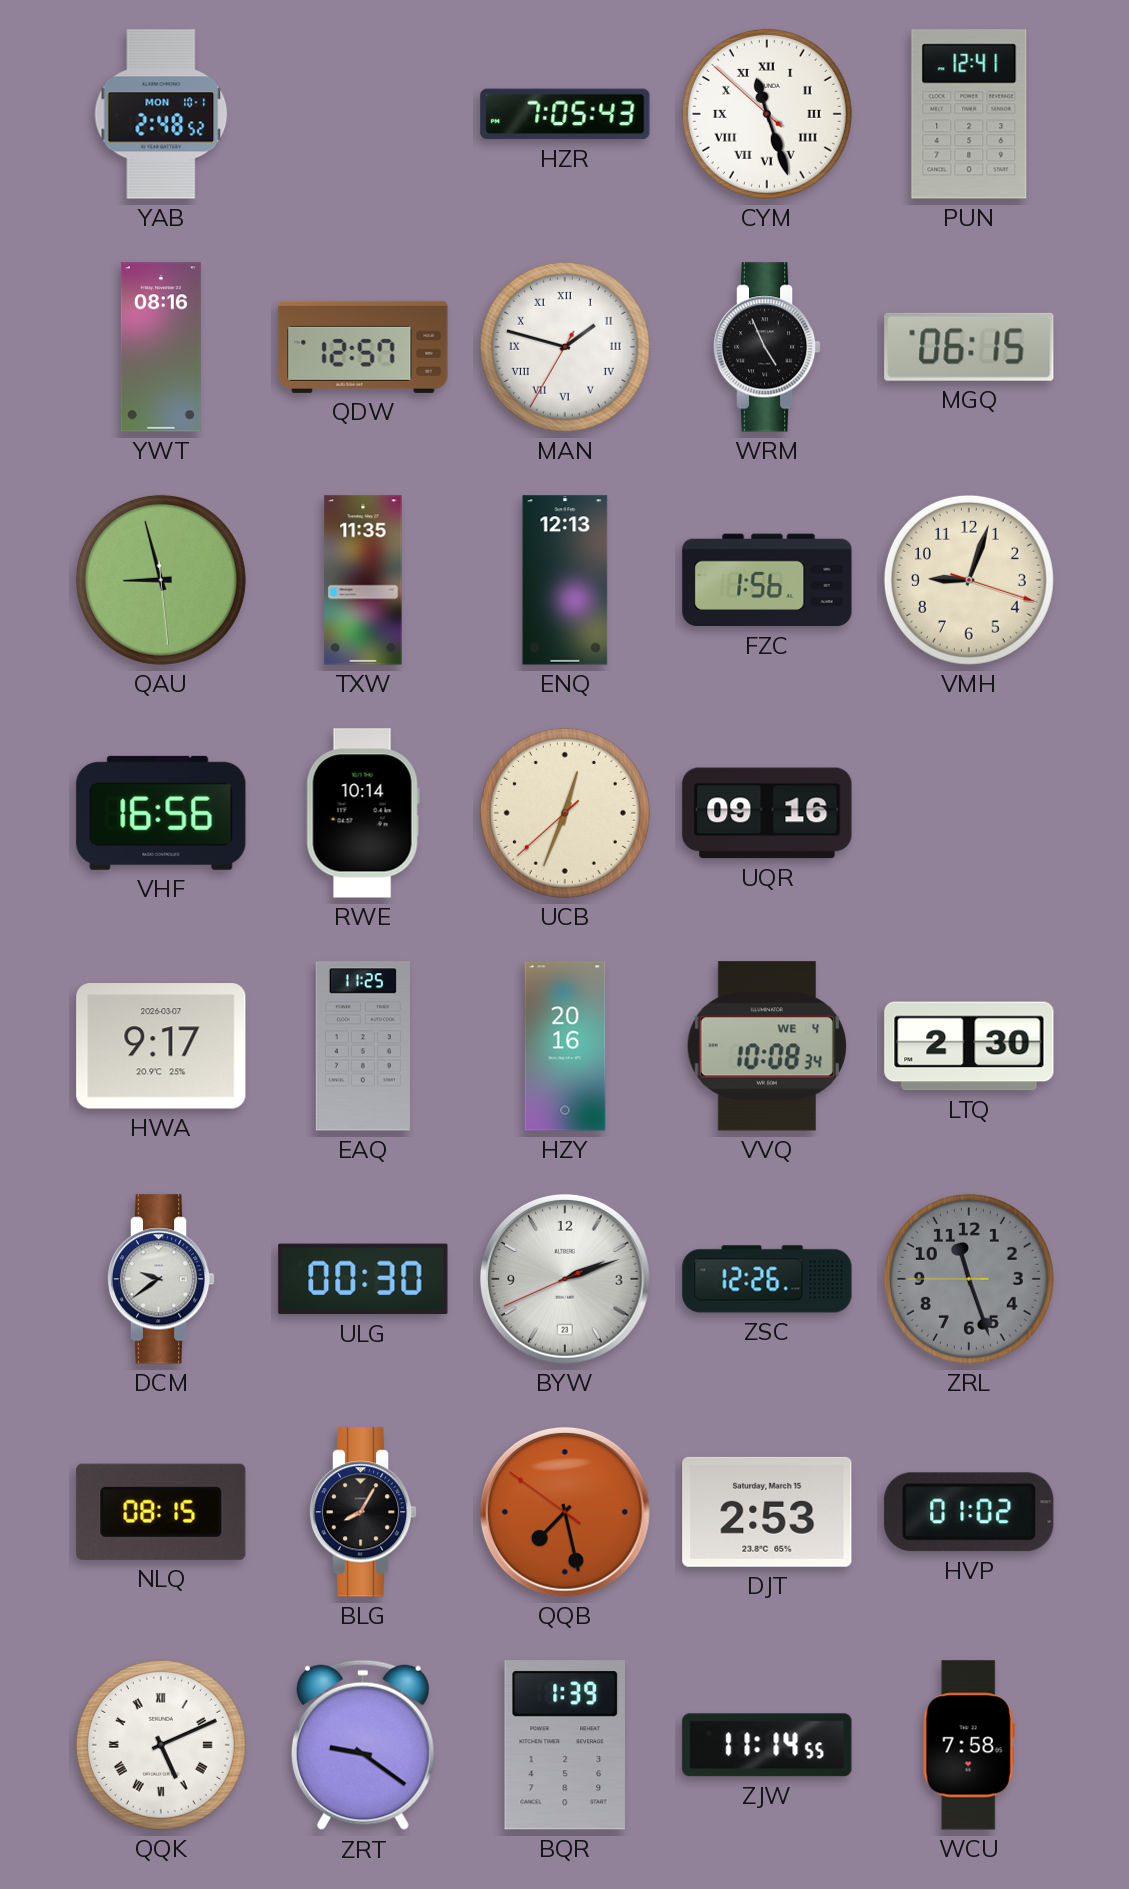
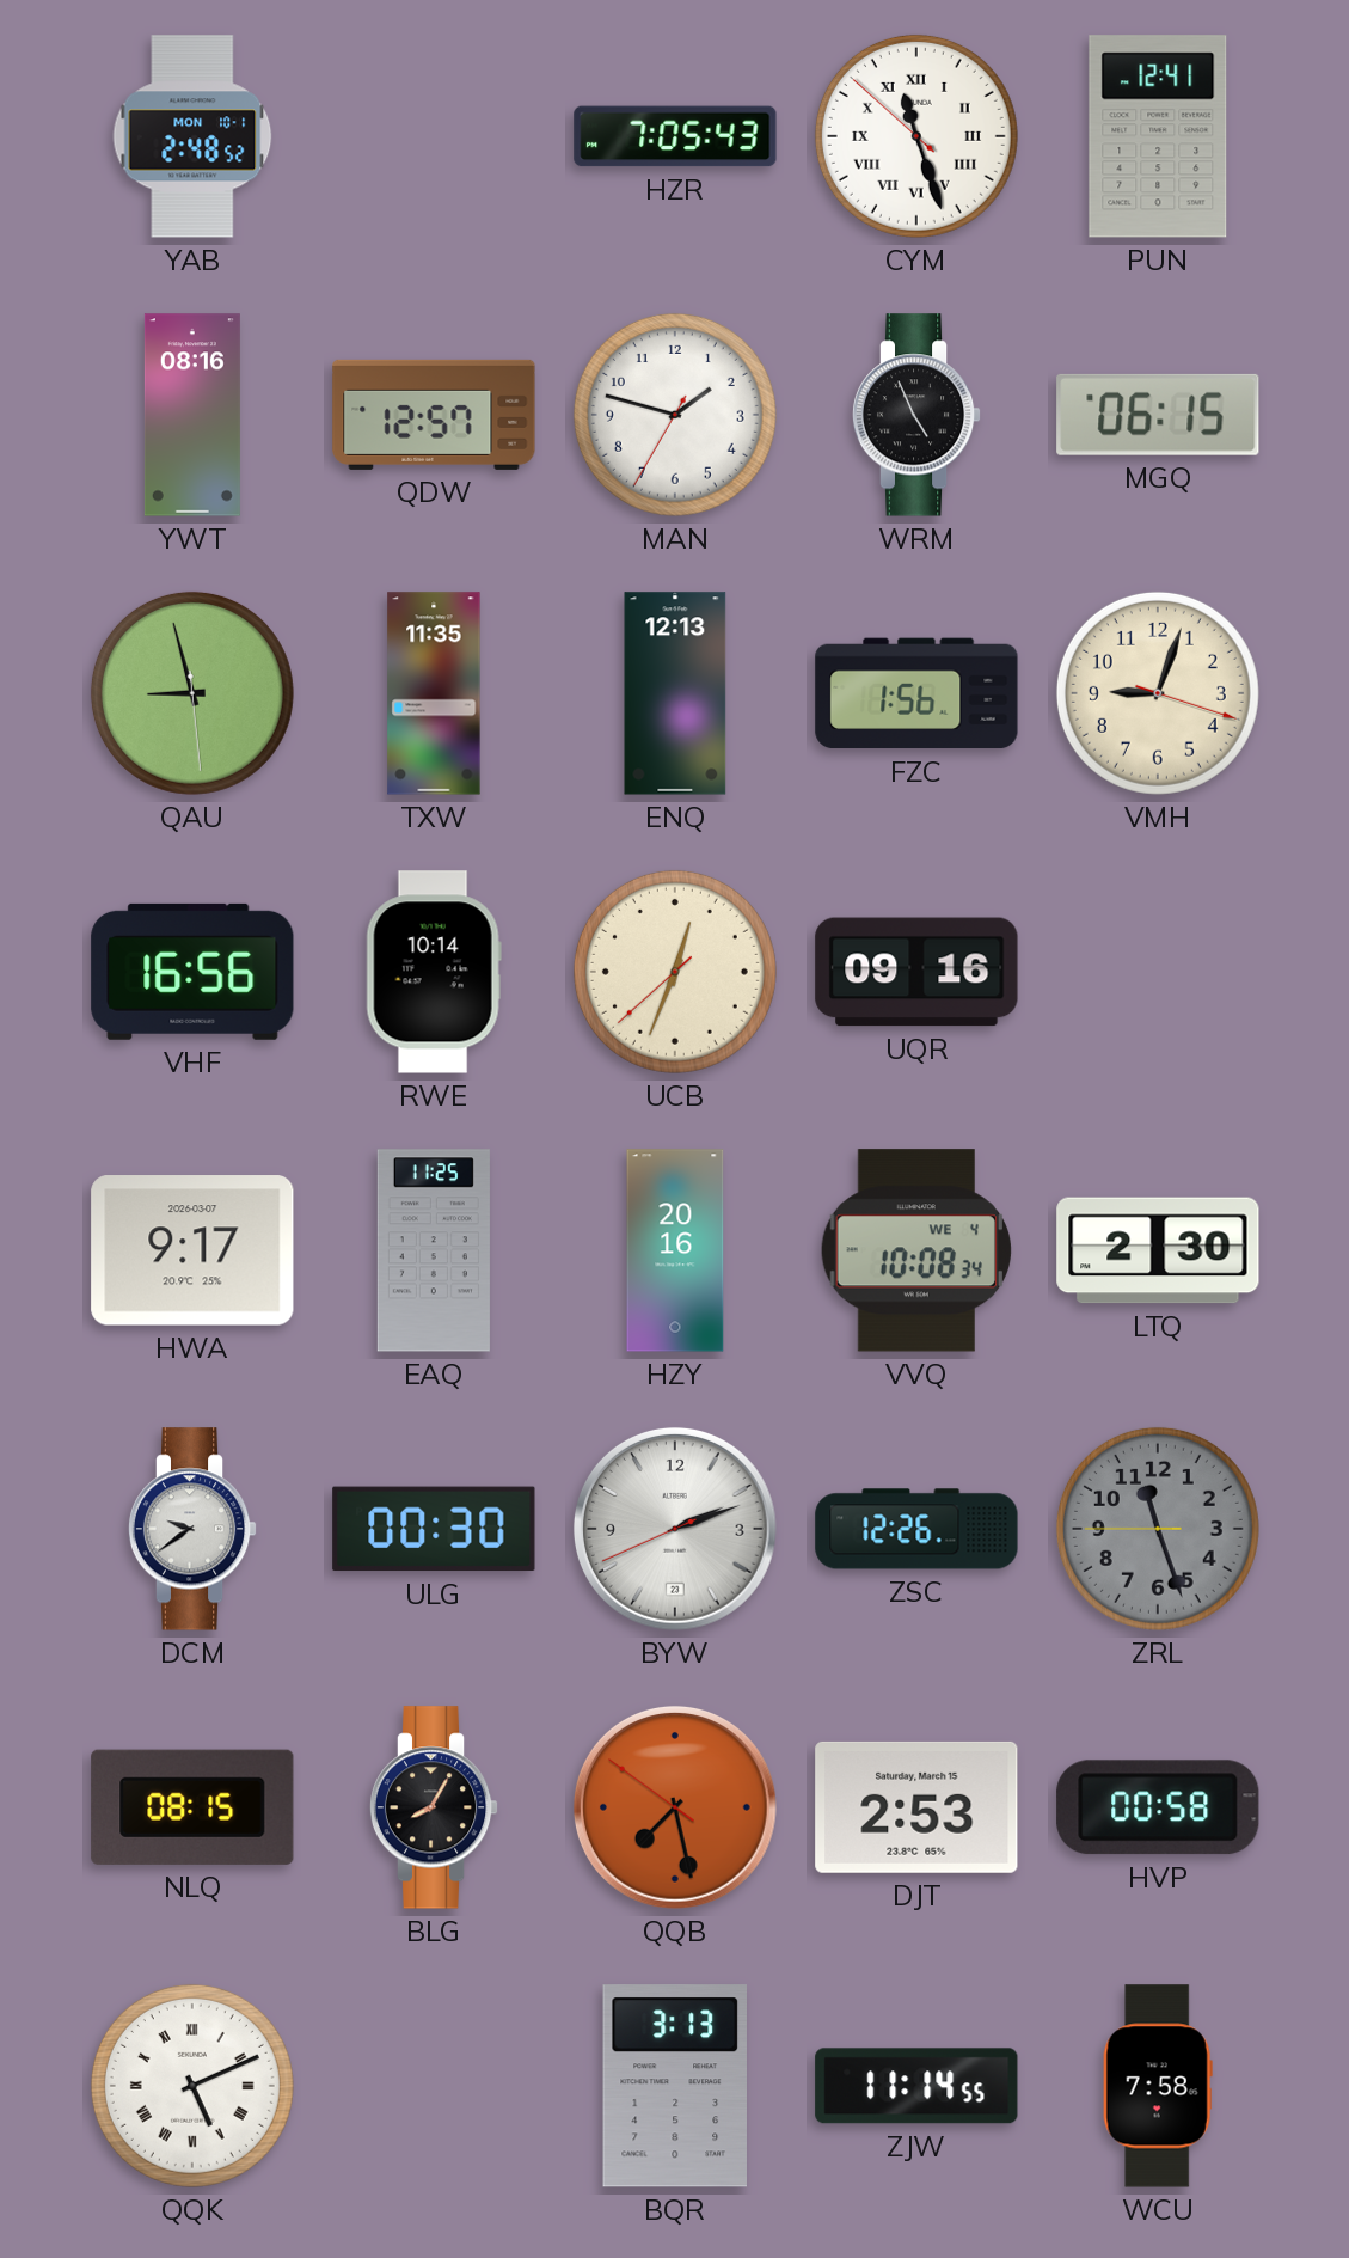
MAN numerals: Roman -> Arabic (675, 415)
HVP: 01:02 -> 00:58 (1158, 1807)
ZRT: 9:21 -> none (363, 1745)
BQR: 1:39 -> 3:13 (674, 2086)
